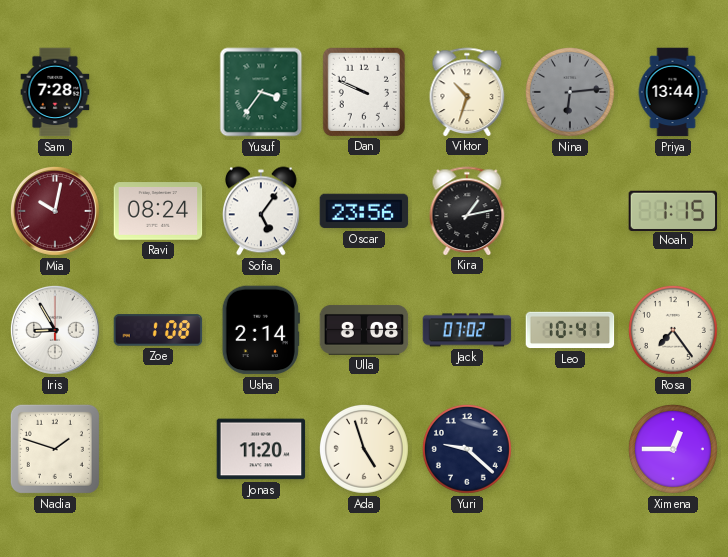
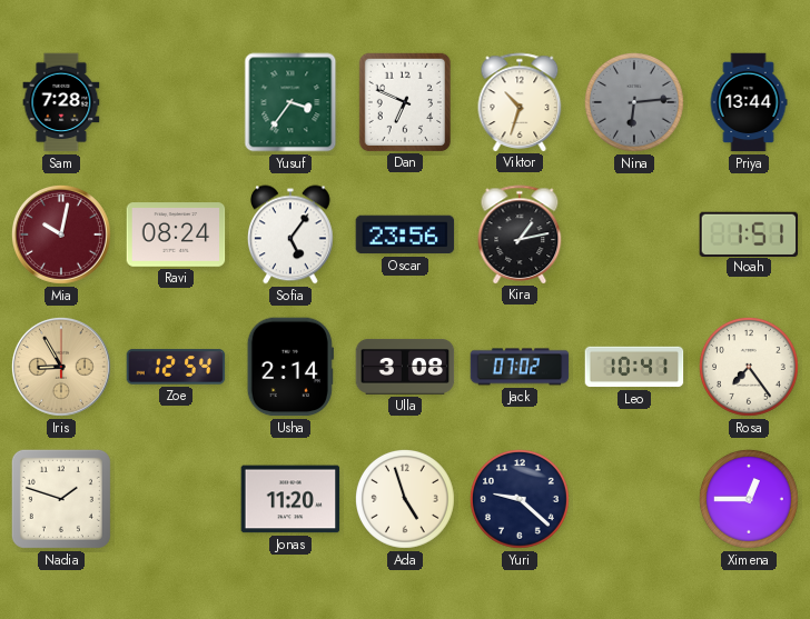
Dan: 9:49 -> 6:49 (404, 101)
Noah: 1:15 -> 1:51 (749, 233)
Iris dial: white -> champagne (61, 367)
Zoe: 1:08 -> 12:54 (176, 367)
Ulla: 8:08 -> 3:08 (405, 367)
